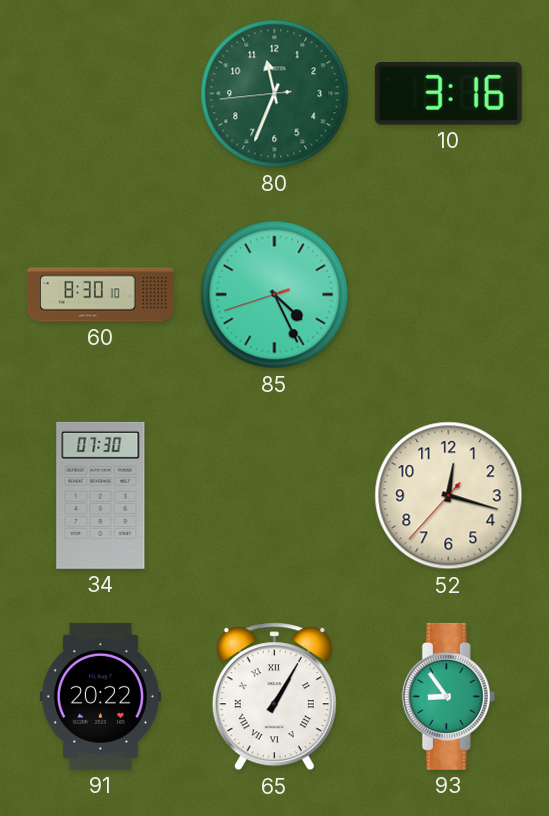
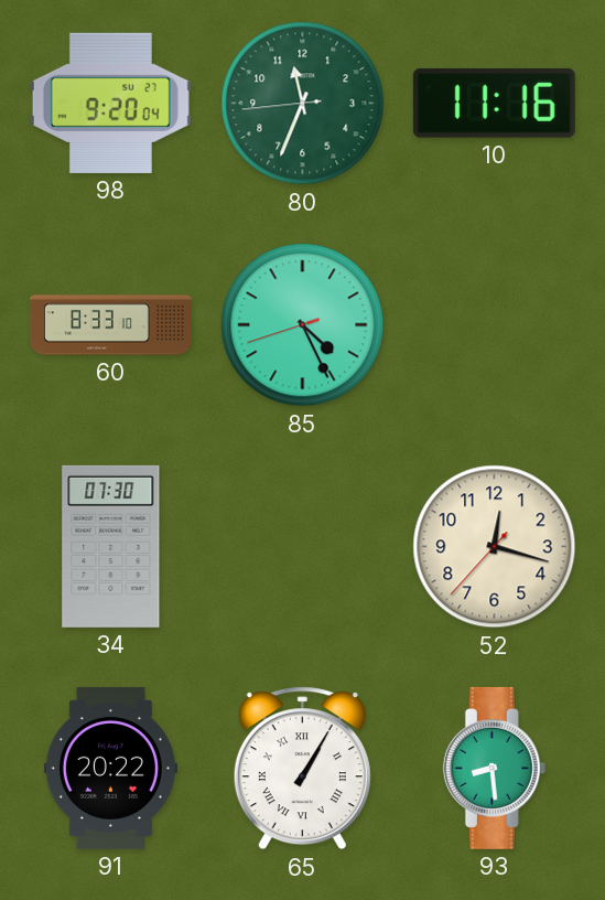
98: none -> 9:20 (110, 103)
10: 3:16 -> 11:16 (494, 103)
60: 8:30 -> 8:33 (110, 325)
93: 8:54 -> 8:29 (494, 768)
